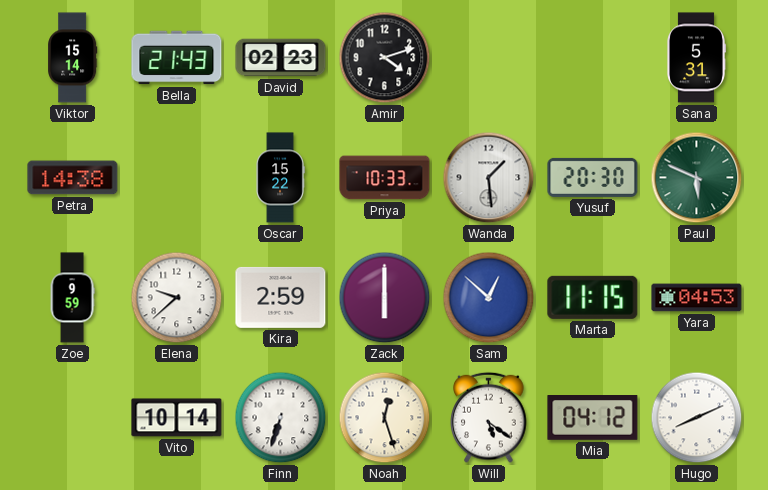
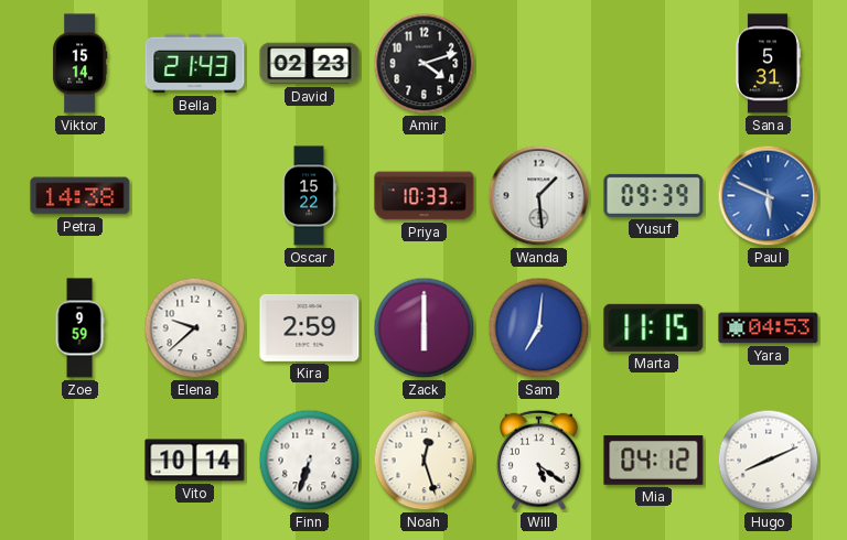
Yusuf: 20:30 -> 09:39 (654, 195)
Paul dial: green -> blue (769, 196)
Sam: 12:52 -> 7:01 (539, 328)
